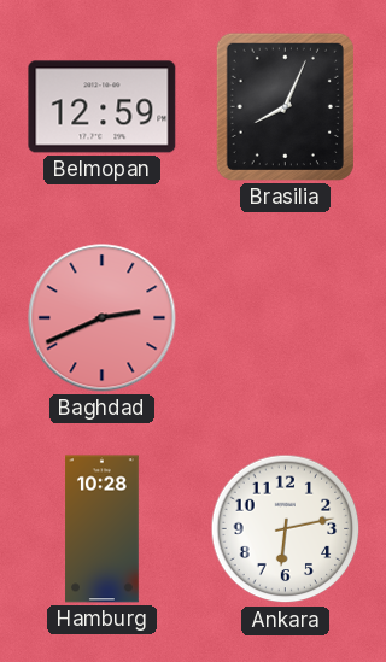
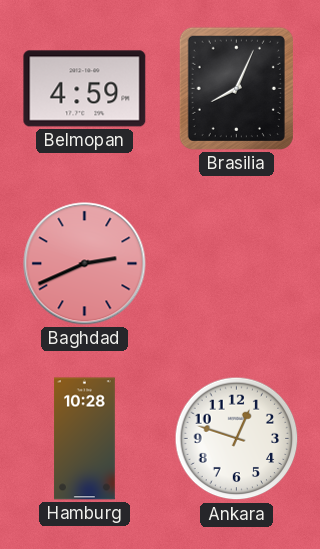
Belmopan: 12:59 -> 4:59 (85, 89)
Ankara: 6:13 -> 12:48 (237, 439)
